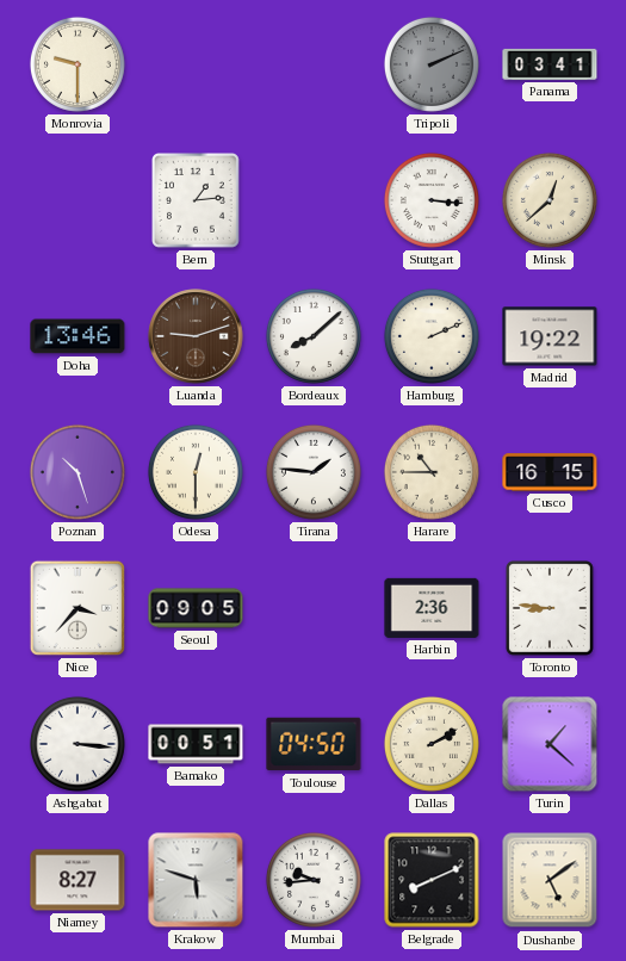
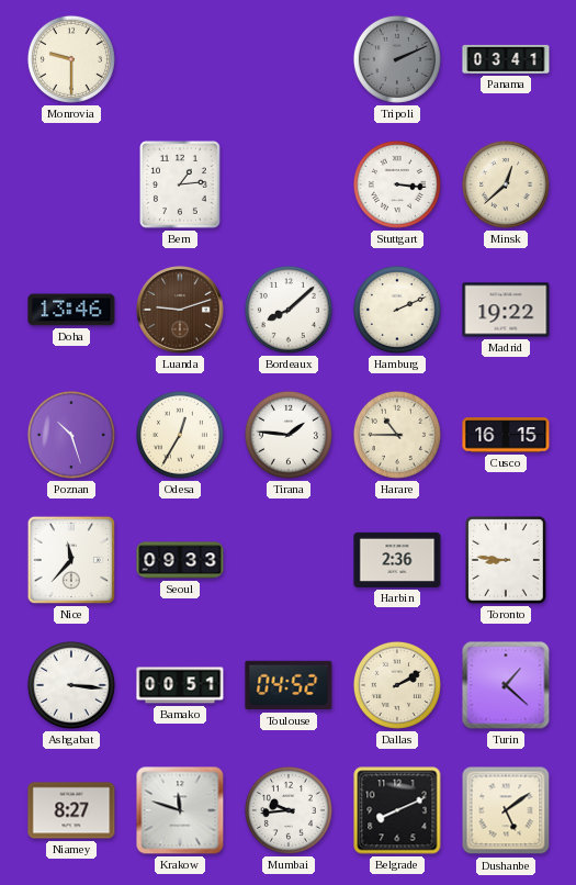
Odesa: 12:30 -> 12:35 (180, 435)
Nice: 3:37 -> 11:37 (71, 560)
Seoul: 09:05 -> 09:33 (180, 560)
Toulouse: 04:50 -> 04:52 (289, 685)
Krakow: 5:48 -> 11:48 (180, 810)
